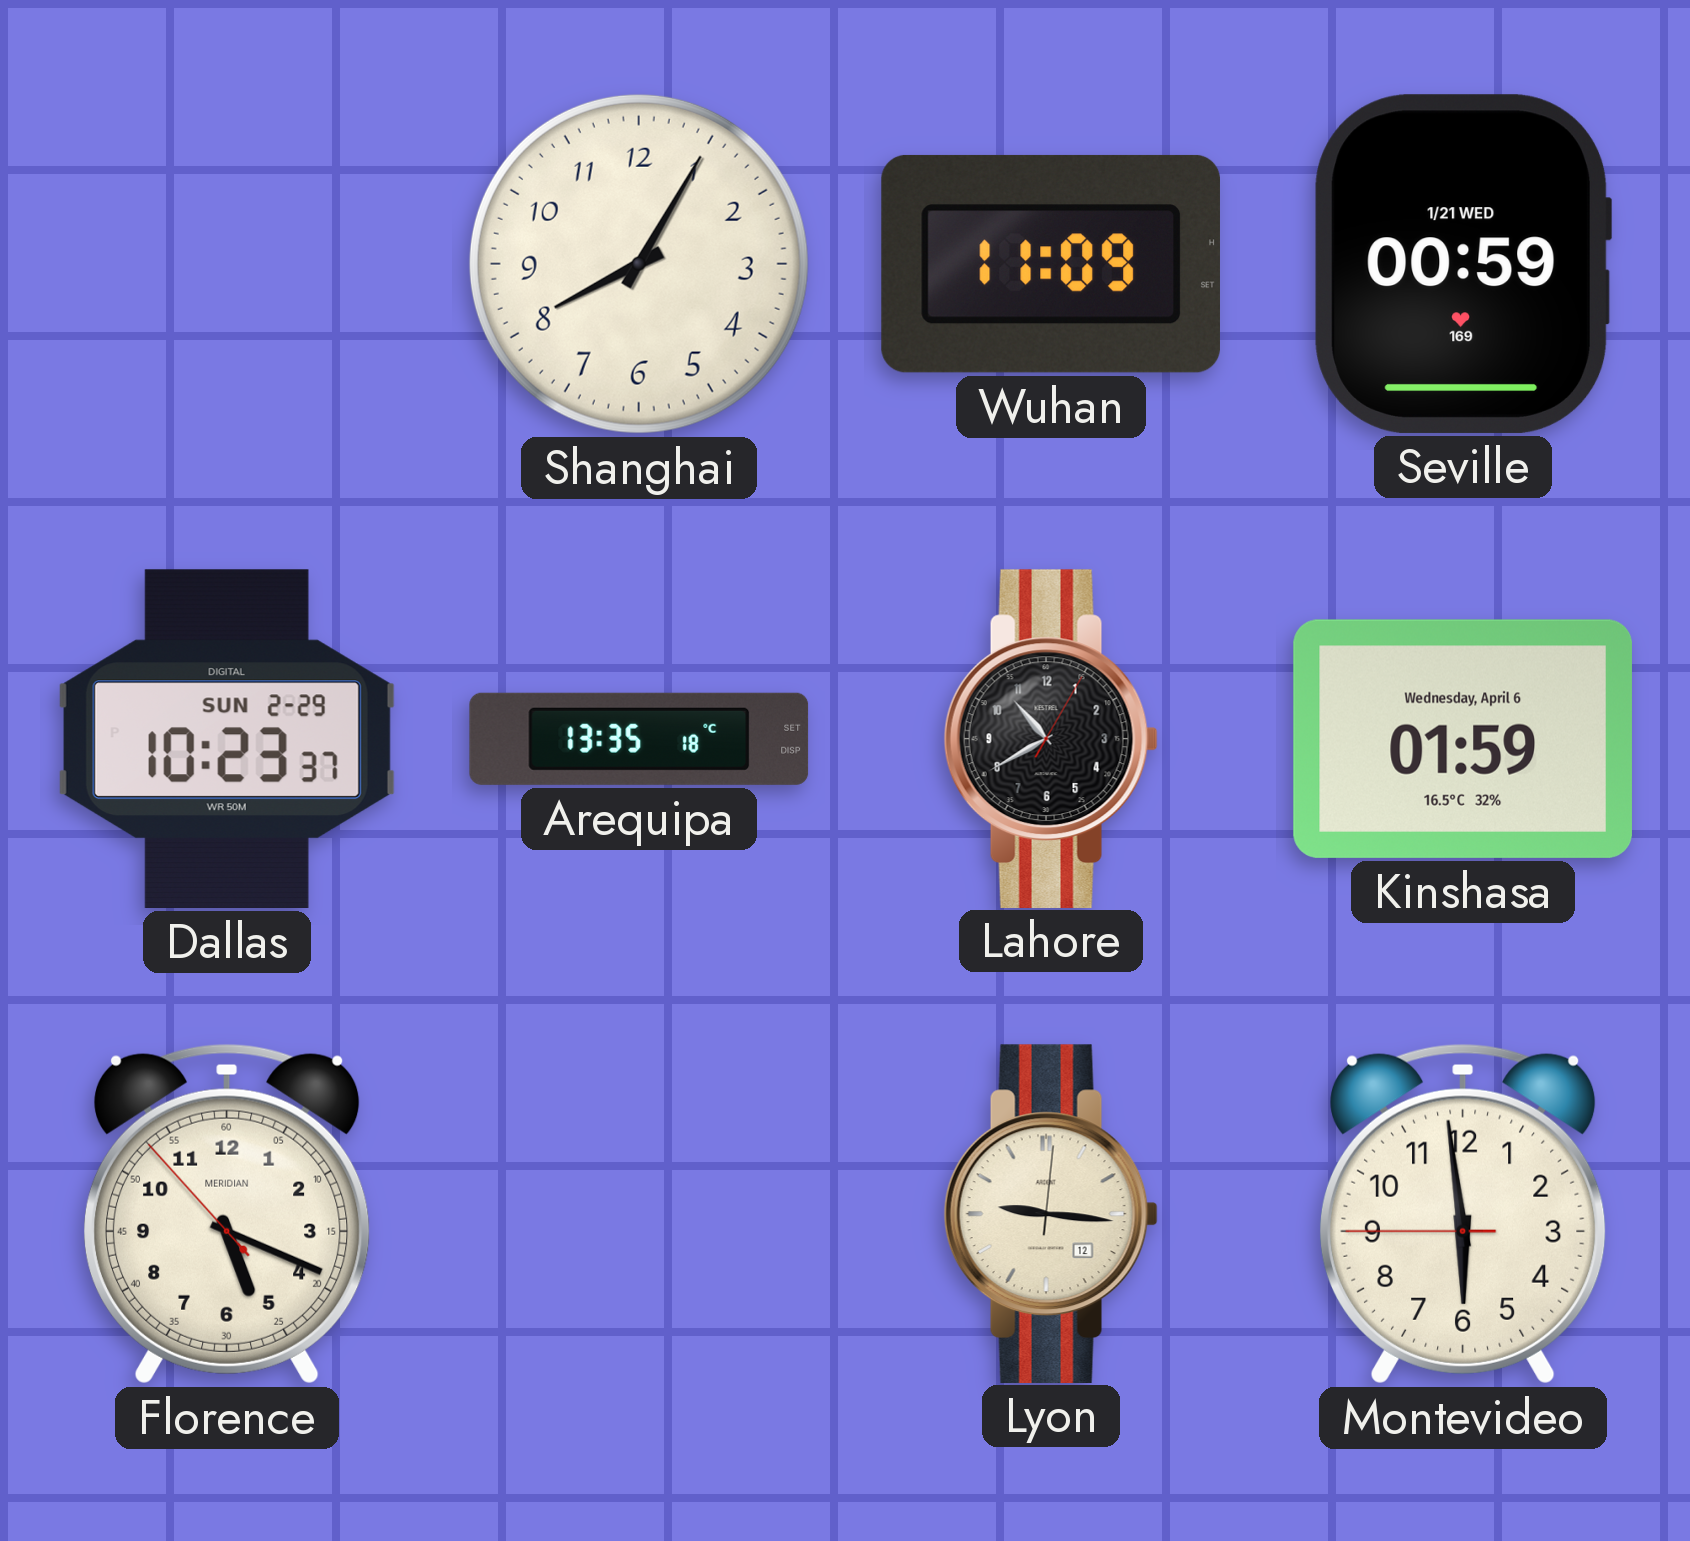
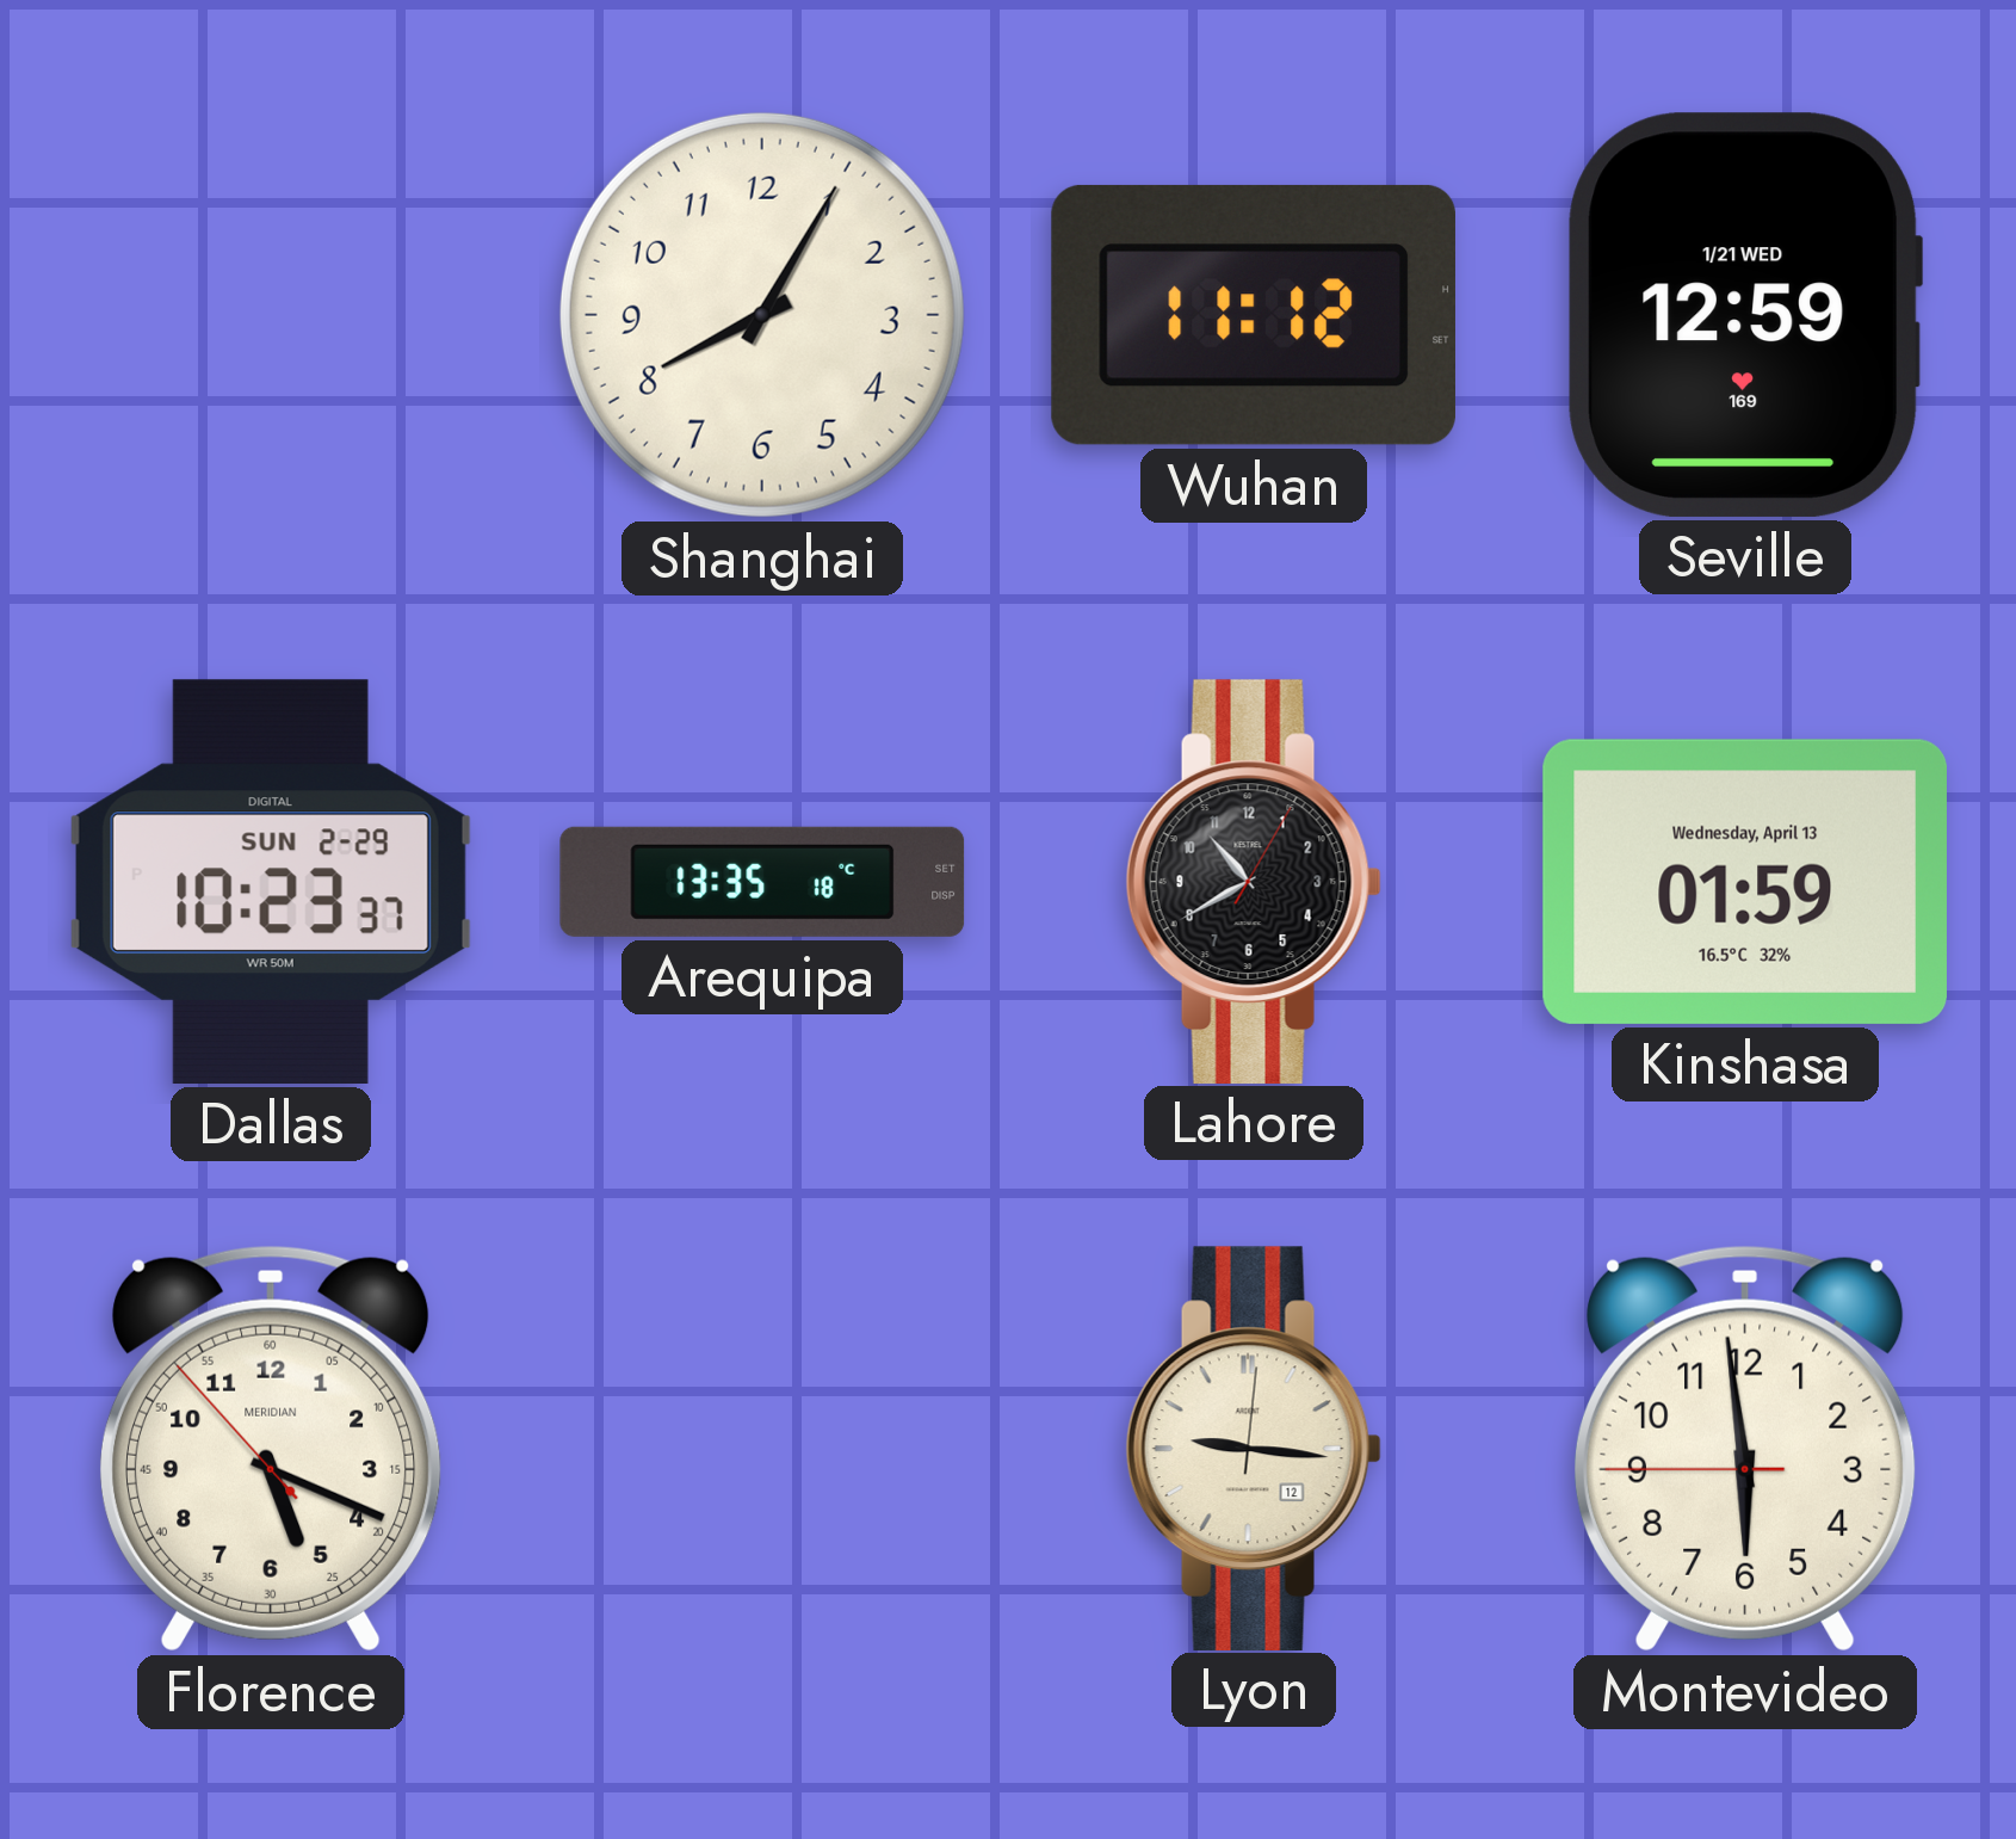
Wuhan: 11:09 -> 11:12 (1254, 315)
Seville: 00:59 -> 12:59 (1745, 315)
Kinshasa date: Wednesday, April 6 -> Wednesday, April 13 (1745, 882)
